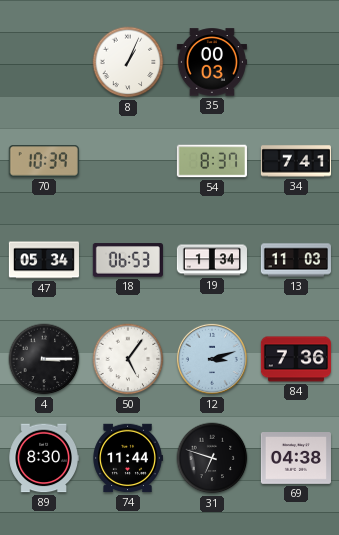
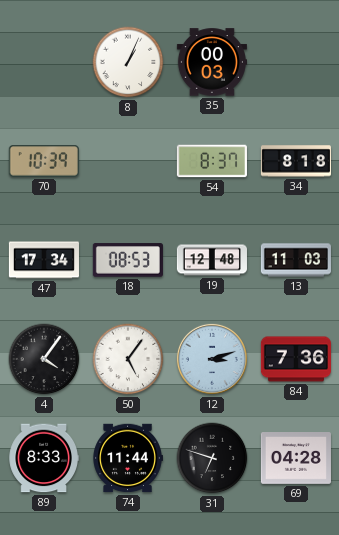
34: 7:41 -> 8:18 (296, 161)
47: 05:34 -> 17:34 (44, 260)
18: 06:53 -> 08:53 (128, 260)
19: 1:34 -> 12:48 (212, 260)
4: 3:15 -> 4:06 (44, 359)
89: 8:30 -> 8:33 (44, 458)
69: 04:38 -> 04:28 (296, 459)
